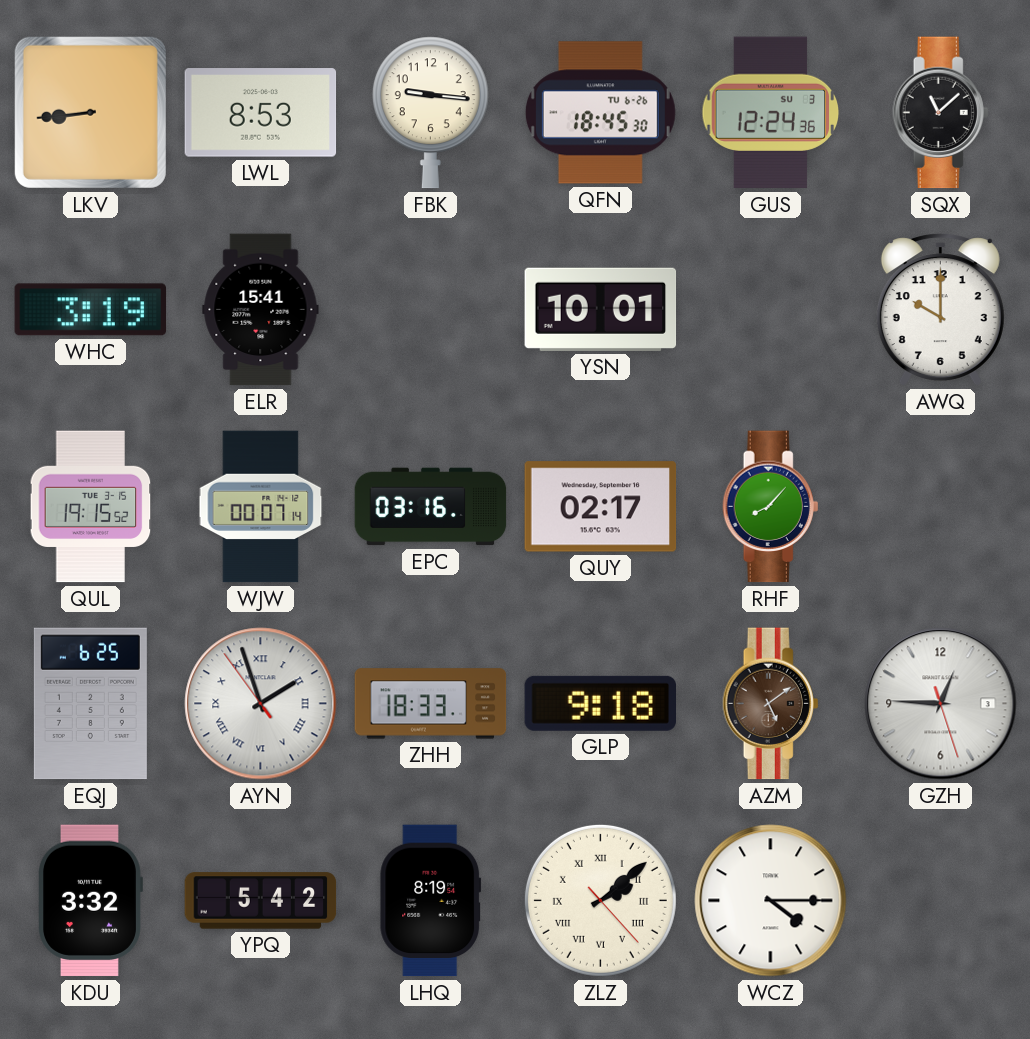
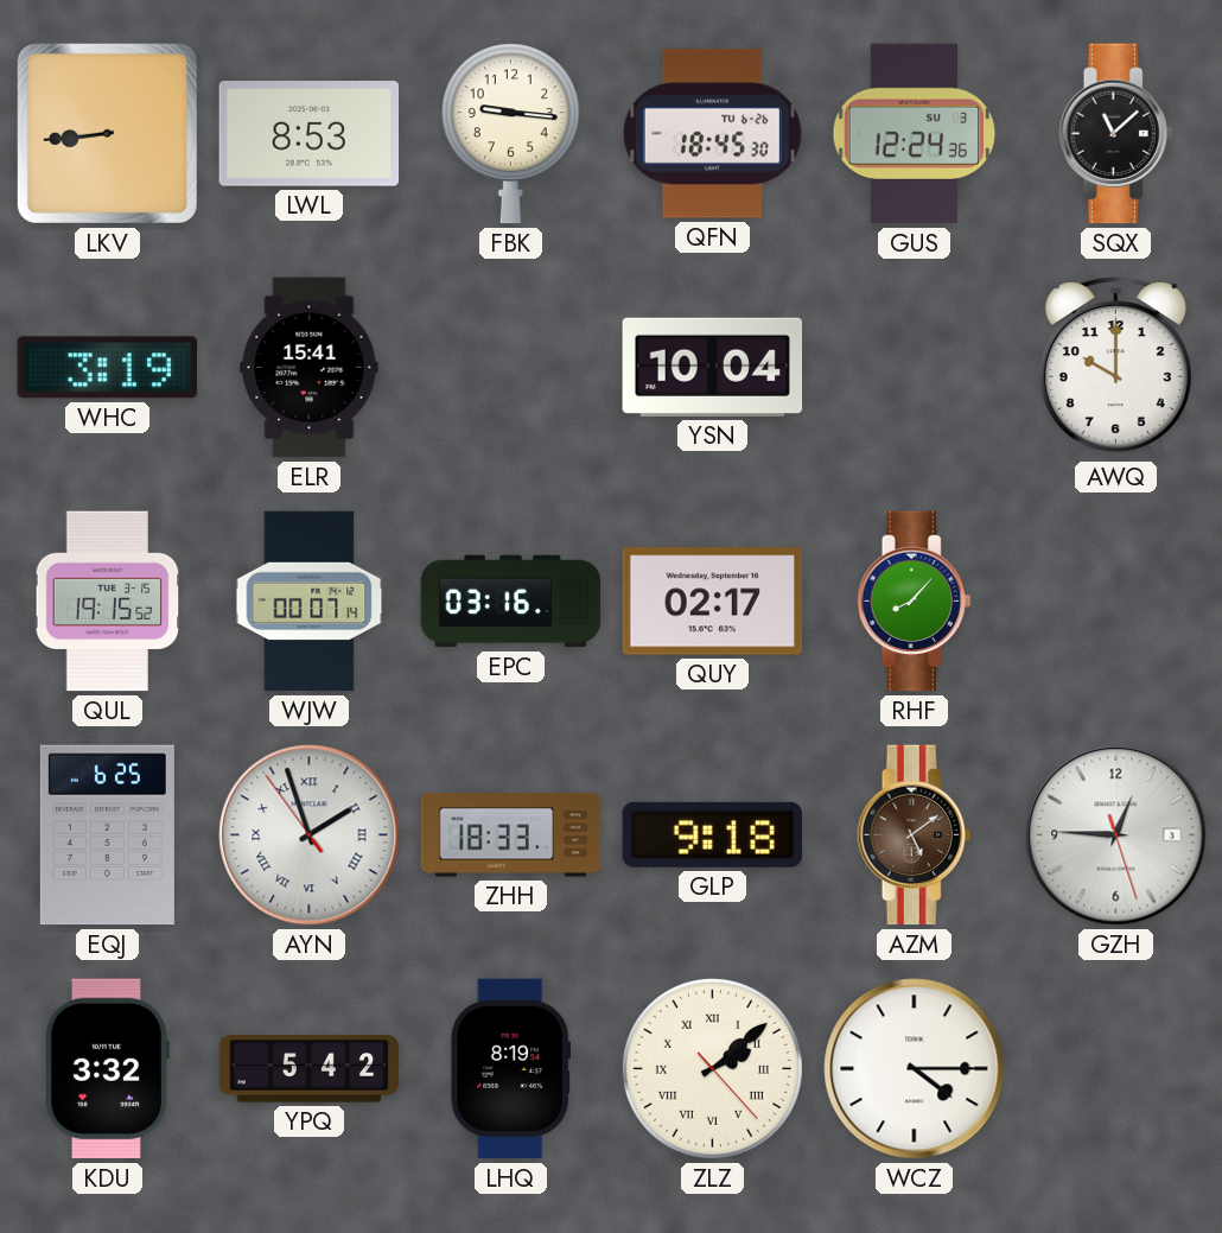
YSN: 10:01 -> 10:04 (713, 367)
